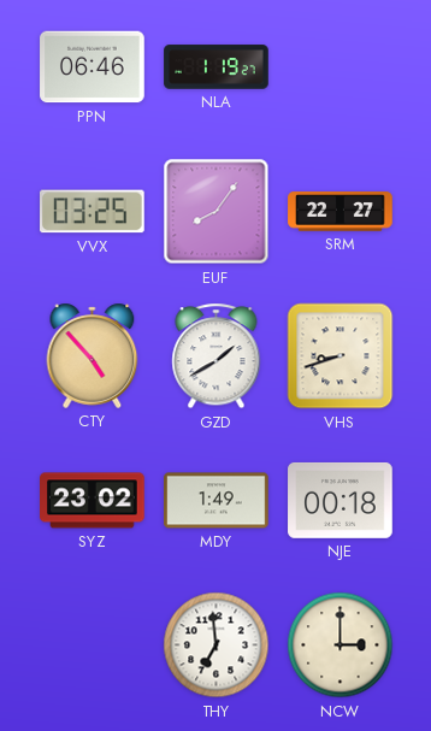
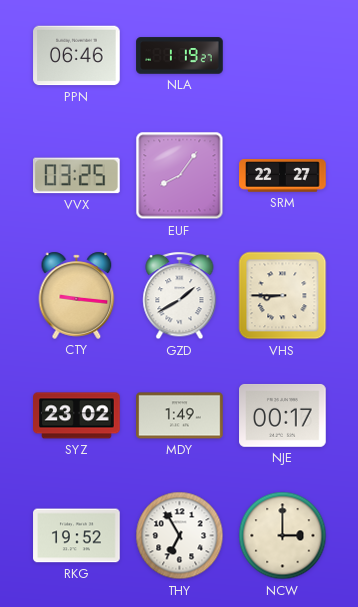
CTY: 4:53 -> 9:16 (77, 295)
VHS: 8:42 -> 8:45 (283, 296)
NJE: 00:18 -> 00:17 (283, 415)
RKG: none -> 19:52 (77, 536)
THY: 6:59 -> 6:55 (180, 536)
